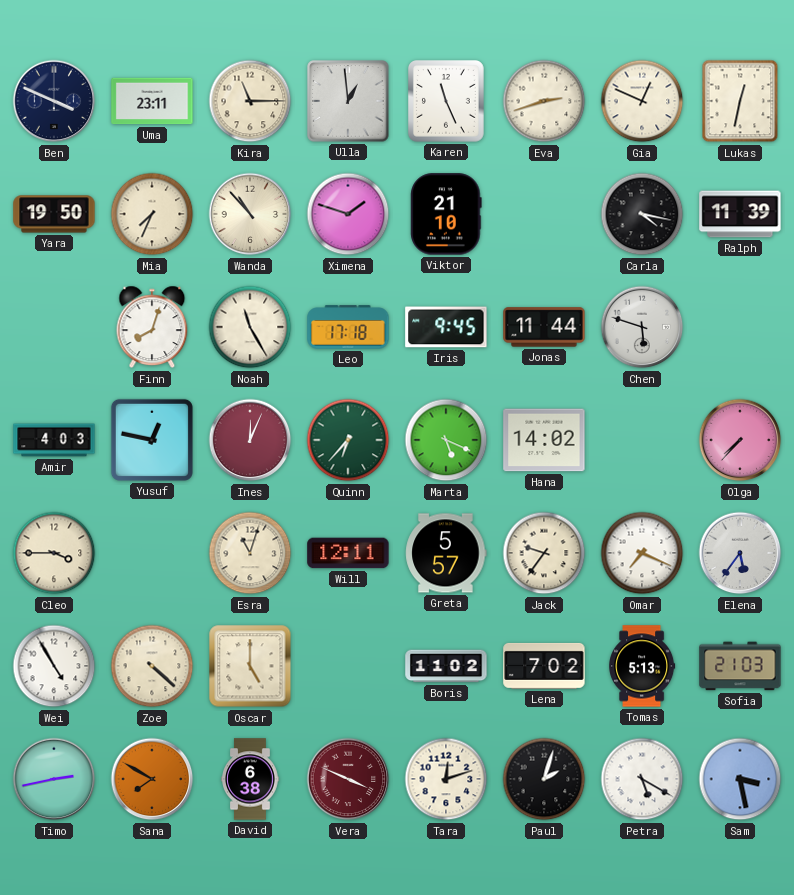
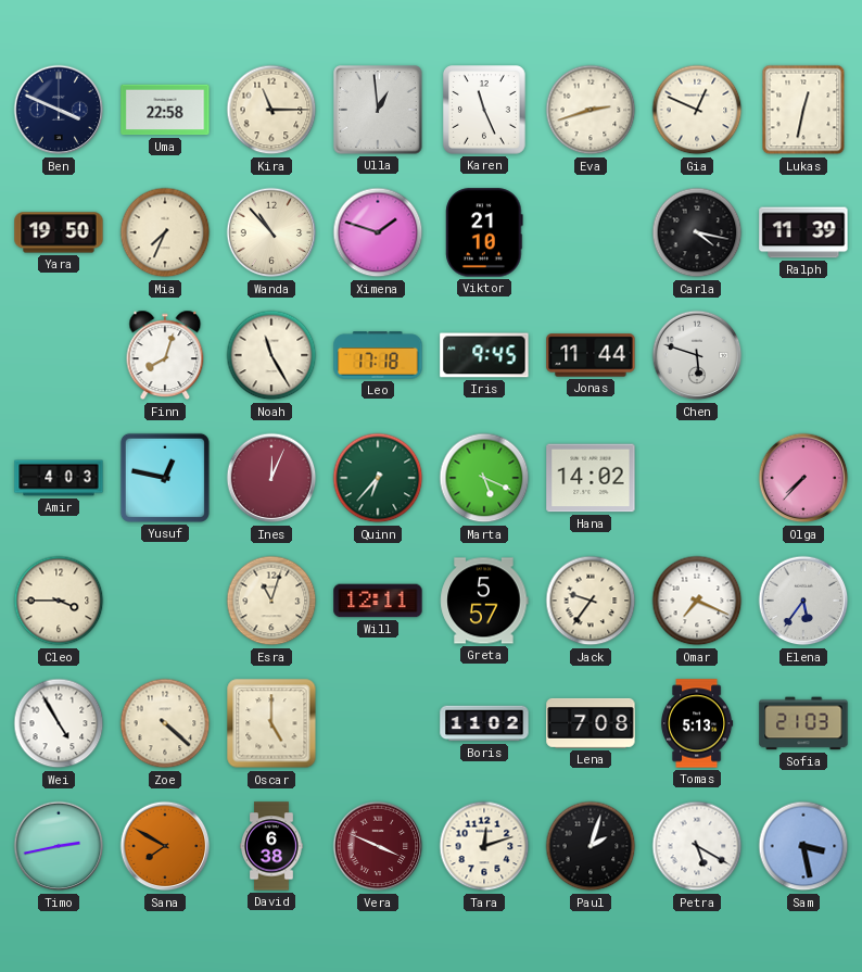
Uma: 23:11 -> 22:58 (165, 110)
Lena: 7:02 -> 7:08 (591, 723)
